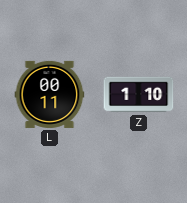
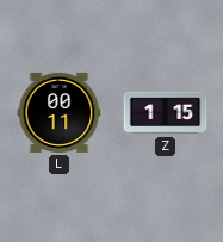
Z: 1:10 -> 1:15 (166, 113)
